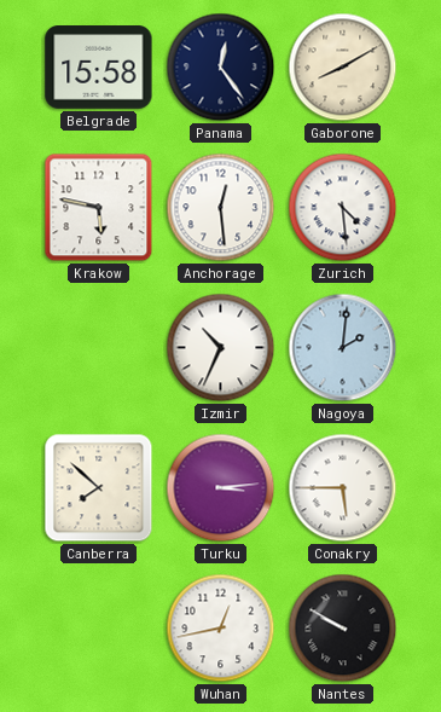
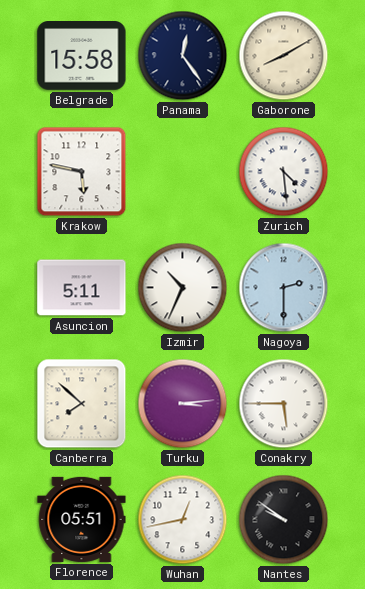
Anchorage: 12:29 -> none (221, 208)
Asuncion: none -> 5:11 (82, 288)
Nagoya: 2:01 -> 2:30 (284, 288)
Florence: none -> 05:51 (82, 519)
Nantes: 9:50 -> 9:51 (284, 520)
